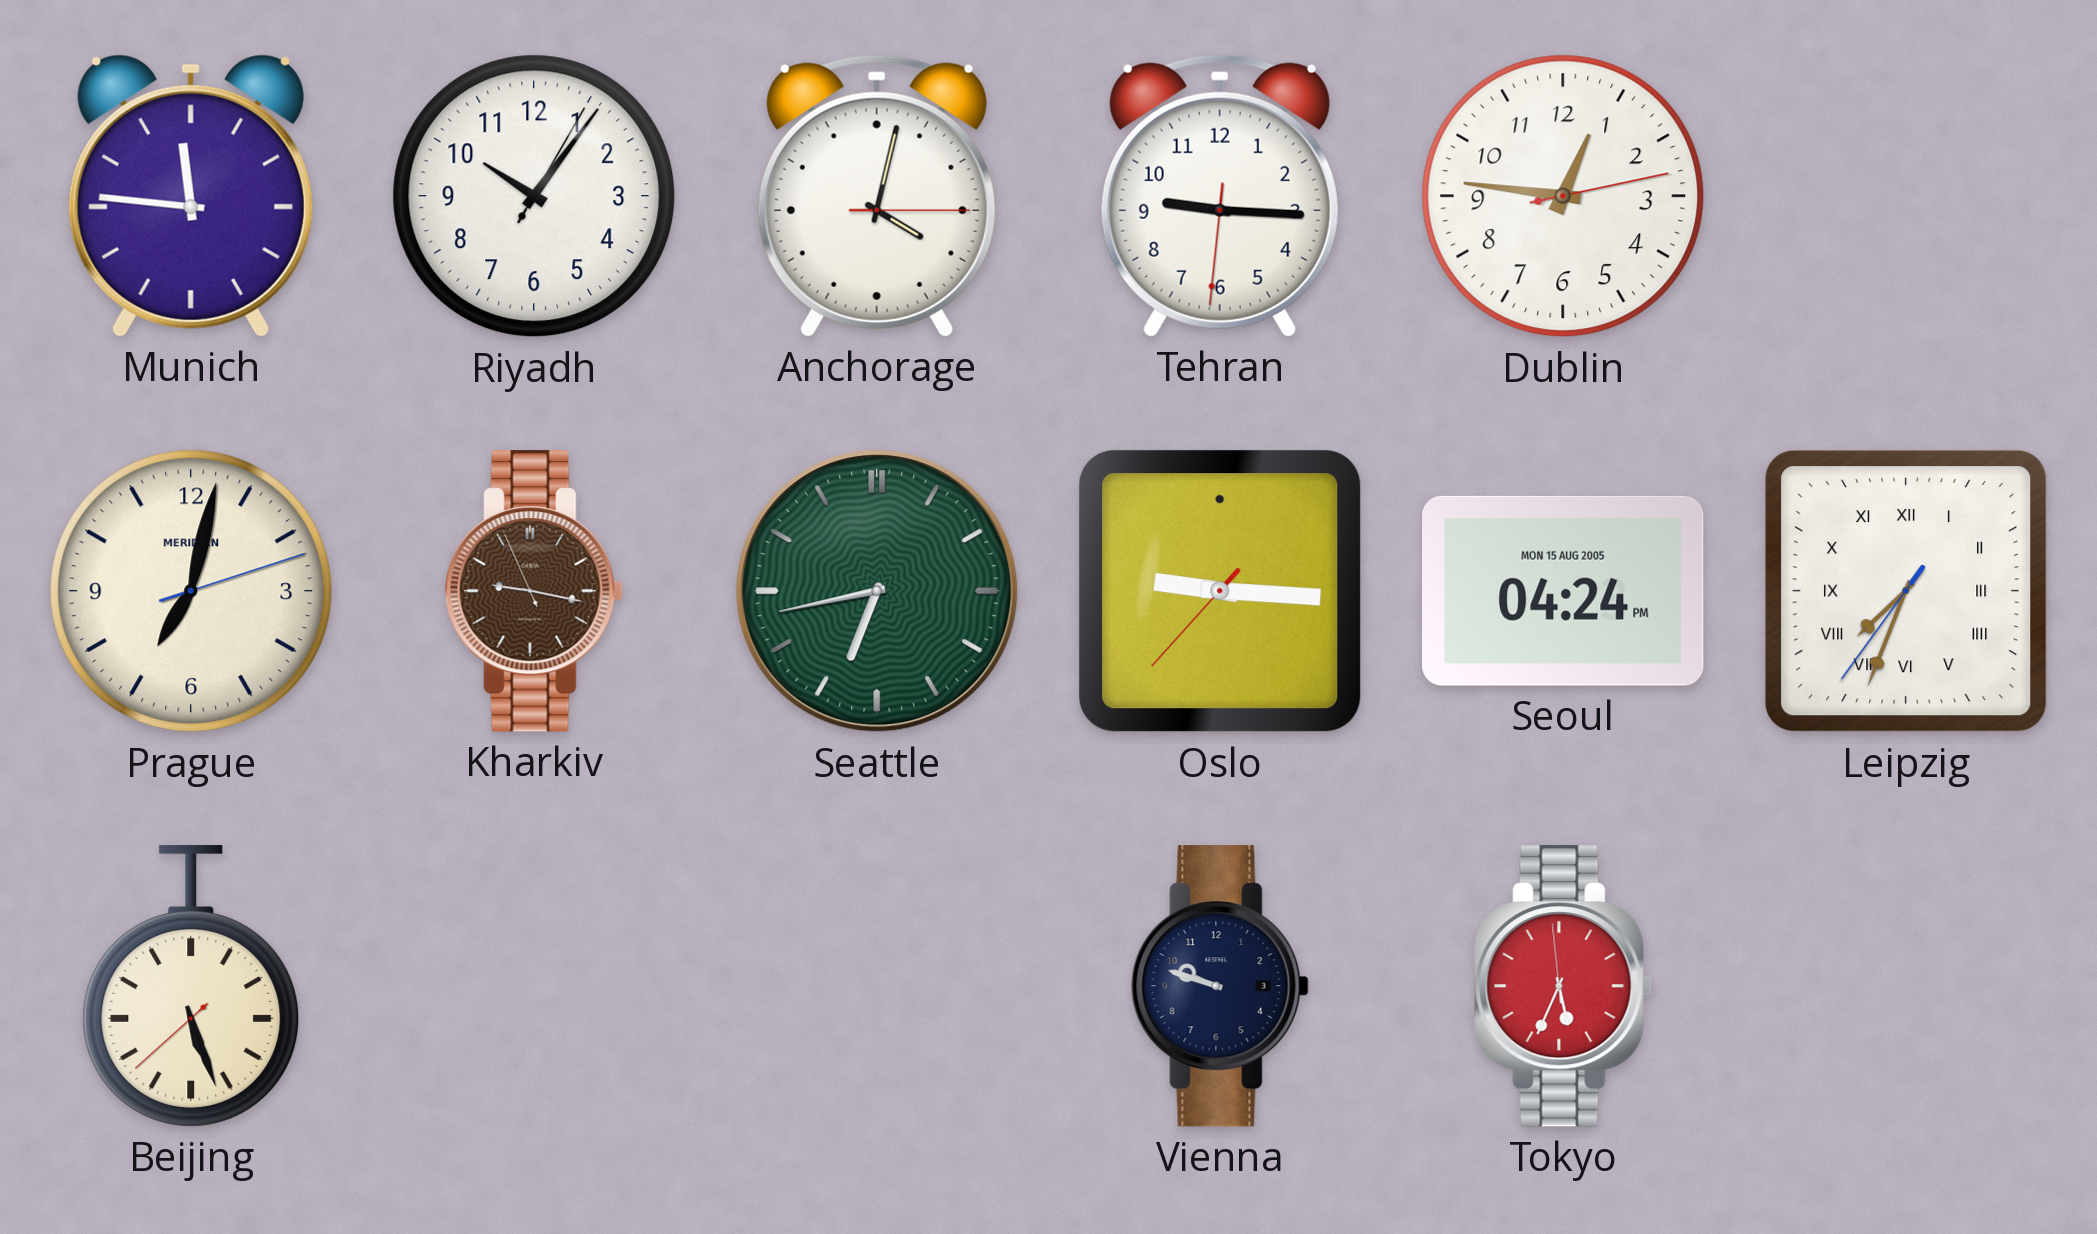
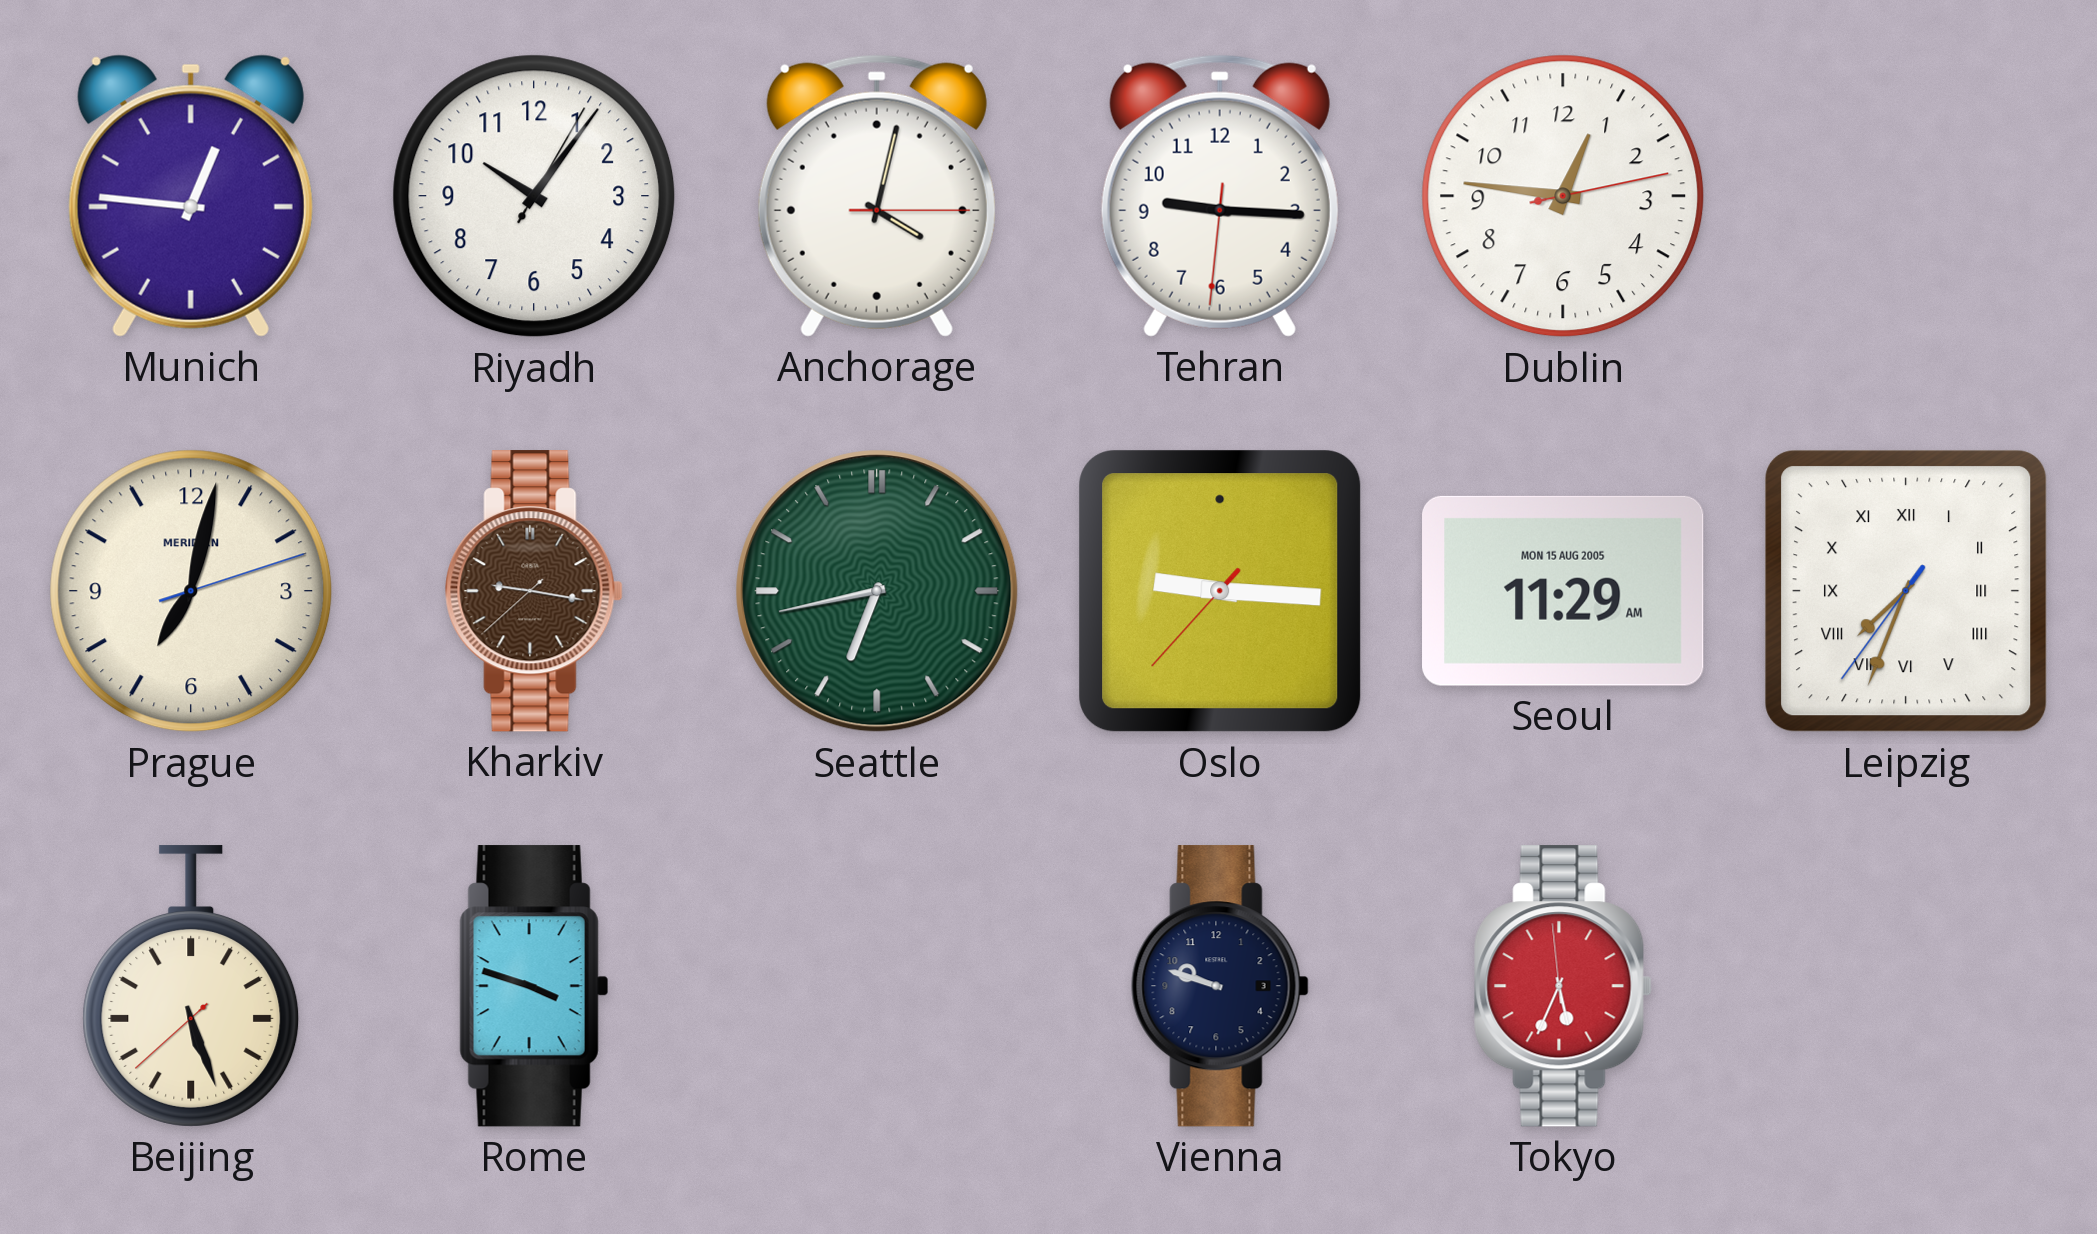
Munich: 11:46 -> 12:46 (191, 196)
Kharkiv: 9:16:56 -> 9:16:38 (534, 591)
Seoul: 04:24 -> 11:29 (1563, 591)
Rome: none -> 3:48 (534, 986)
